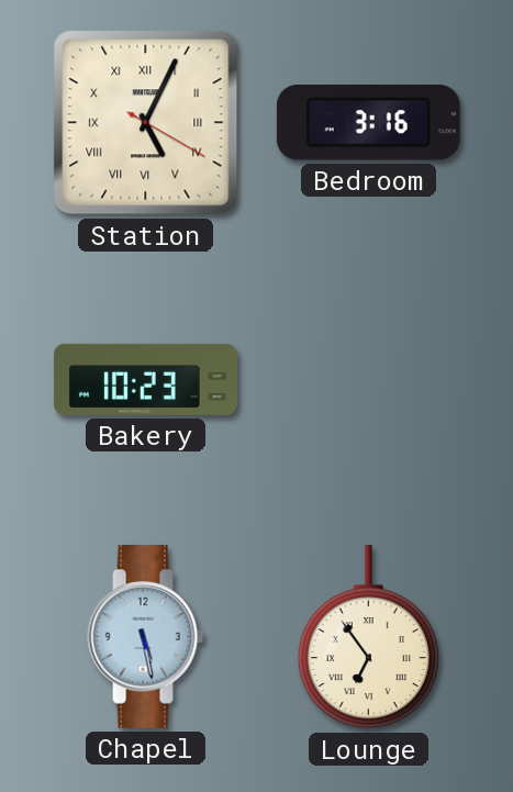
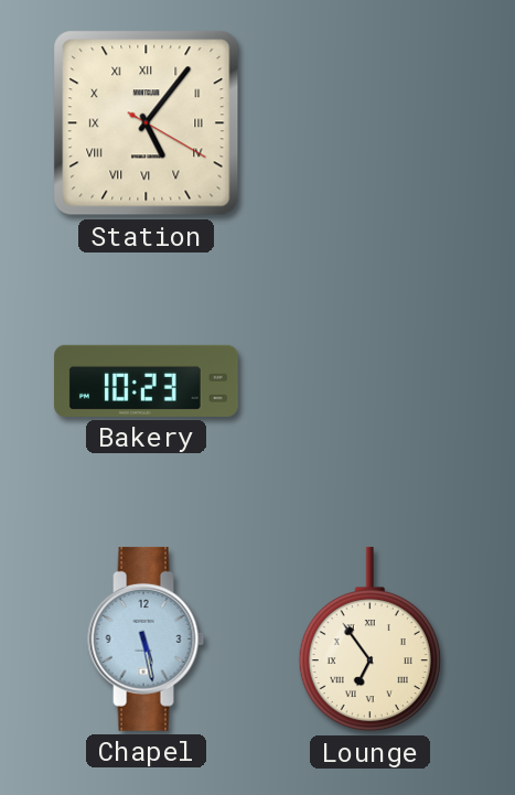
Station: 5:04 -> 5:06 (147, 123)
Bedroom: 3:16 -> none (368, 123)
